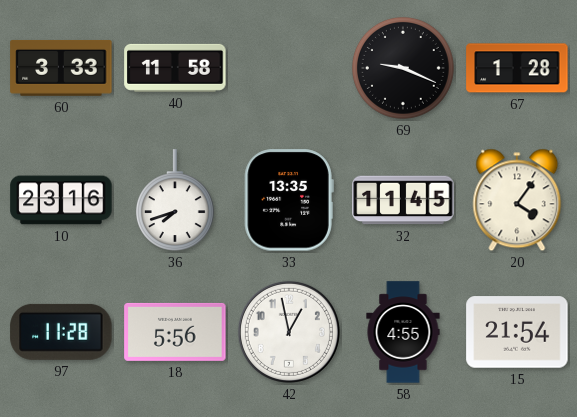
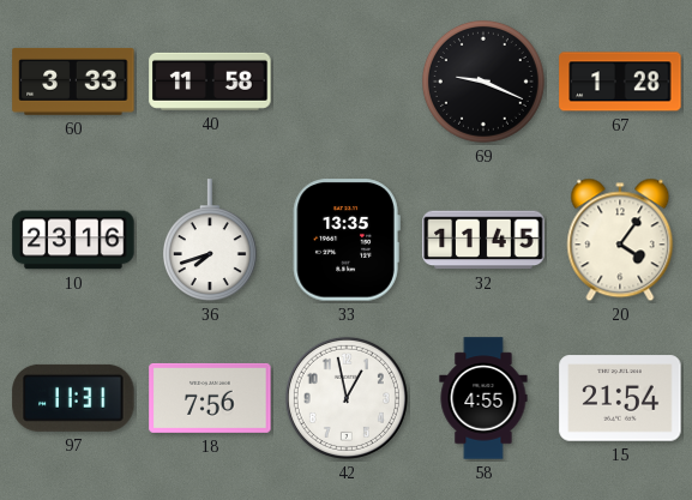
97: 11:28 -> 11:31 (73, 398)
18: 5:56 -> 7:56 (210, 398)
